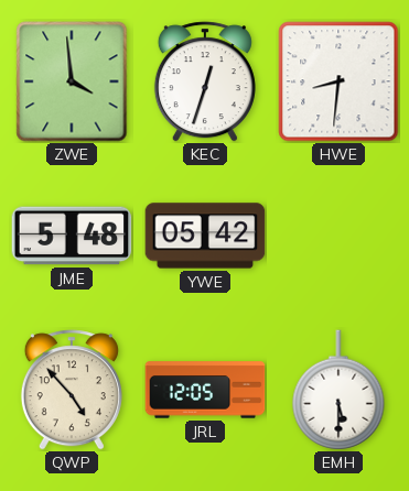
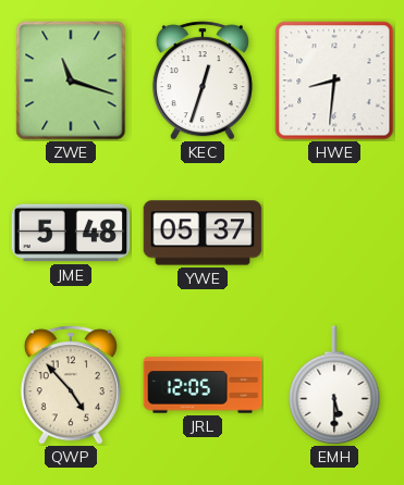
ZWE: 3:59 -> 11:18 (71, 80)
YWE: 05:42 -> 05:37 (203, 233)
